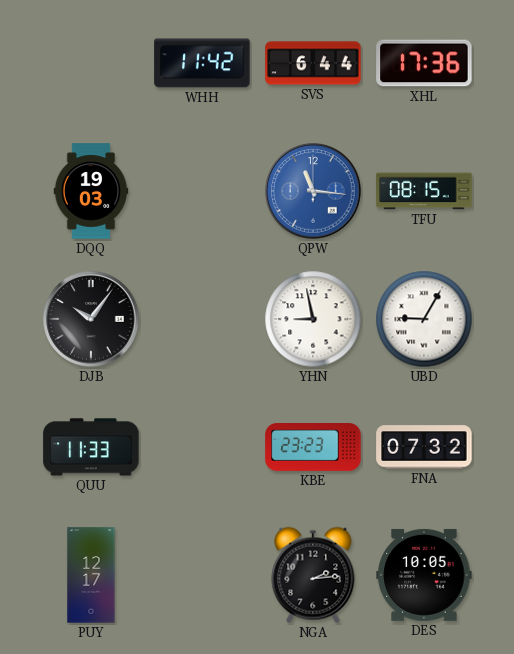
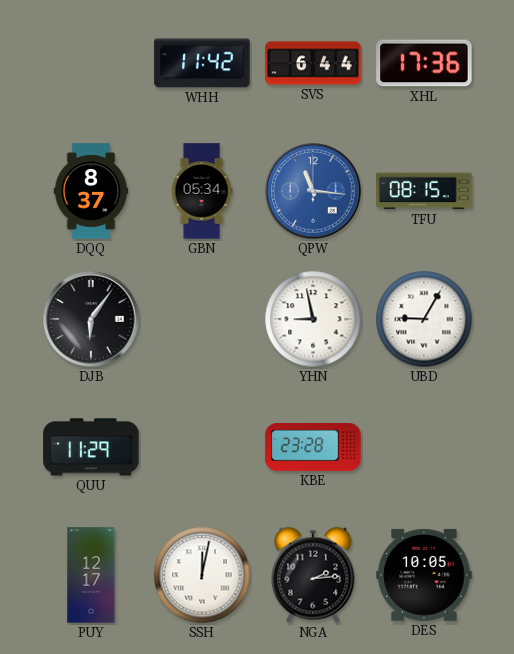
DQQ: 19:03 -> 8:37 (91, 191)
GBN: none -> 05:34 (202, 191)
DJB: 10:06 -> 6:06 (91, 319)
QUU: 11:33 -> 11:29 (91, 447)
KBE: 23:23 -> 23:28 (313, 448)
FNA: 07:32 -> none (424, 447)
SSH: none -> 12:02 (202, 575)
